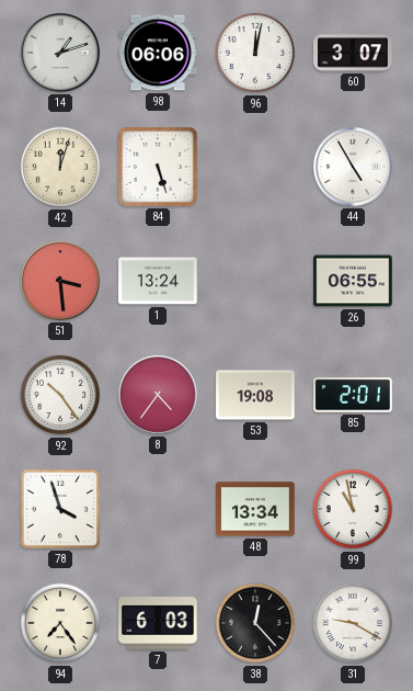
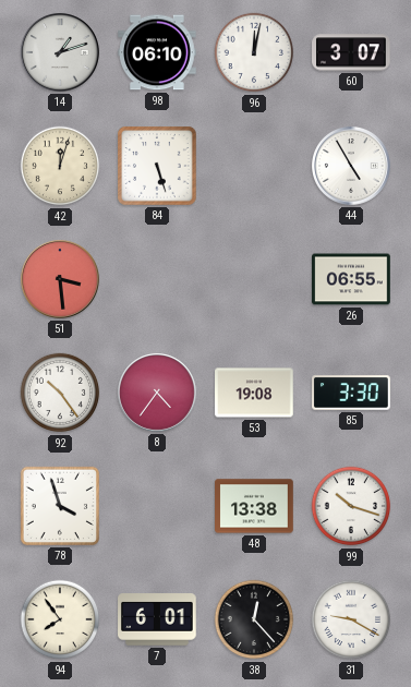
98: 06:06 -> 06:10 (157, 52)
1: 13:24 -> none (158, 281)
85: 2:01 -> 3:30 (351, 393)
48: 13:34 -> 13:38 (254, 506)
99: 10:58 -> 10:18 (351, 506)
94: 7:24 -> 7:54 (60, 619)
7: 6:03 -> 6:01 (157, 620)
